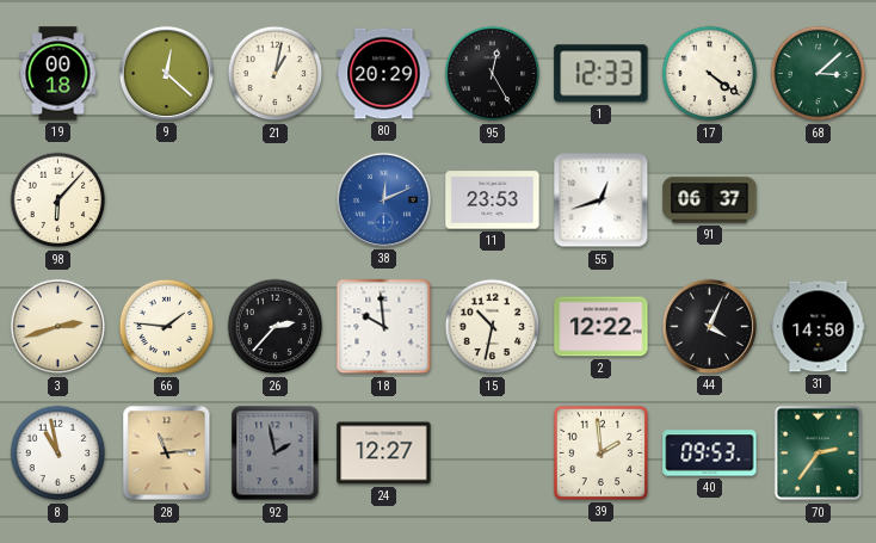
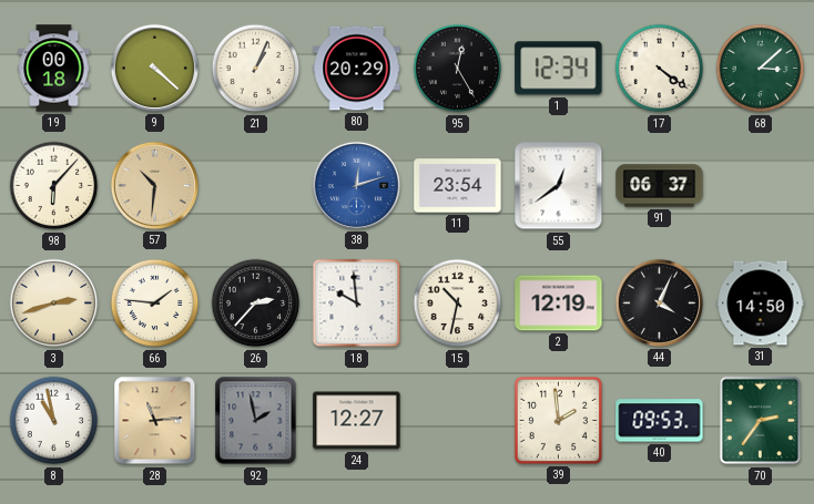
9: 12:22 -> 4:22 (154, 68)
21: 1:02 -> 1:04 (256, 69)
1: 12:33 -> 12:34 (559, 69)
57: none -> 10:31 (154, 185)
38: 12:11 -> 12:12 (356, 185)
11: 23:53 -> 23:54 (458, 186)
55: 12:42 -> 12:39 (559, 186)
2: 12:22 -> 12:19 (559, 304)
